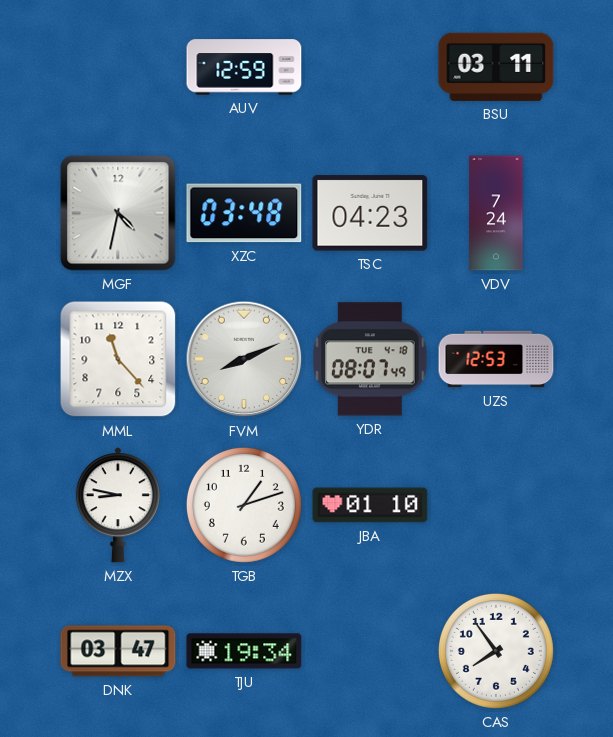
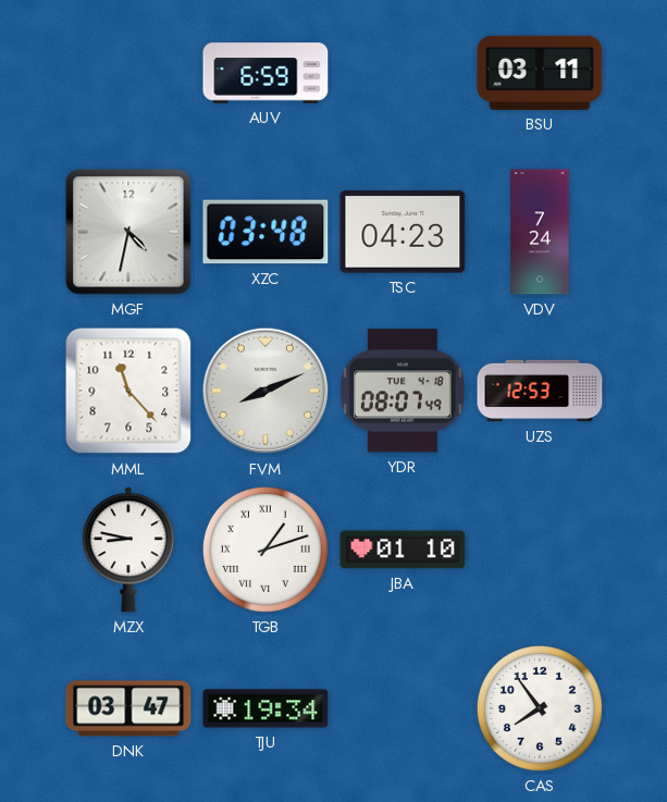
AUV: 12:59 -> 6:59 (265, 73)
TGB numerals: Arabic -> Roman (265, 550)
